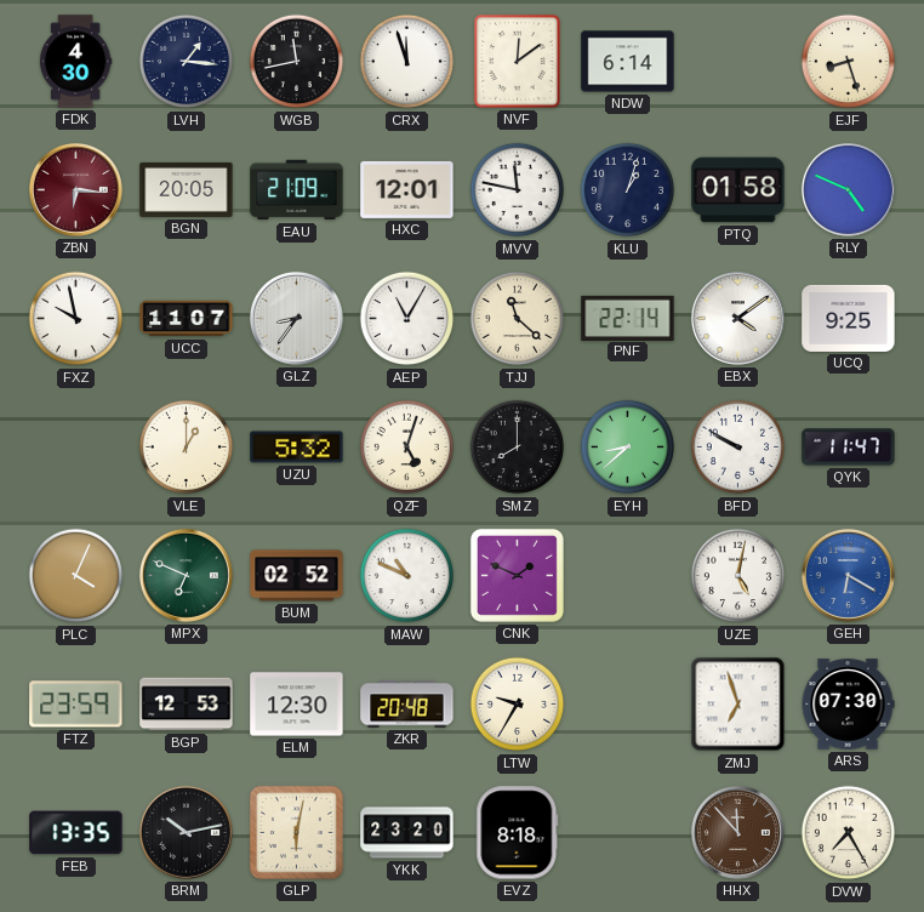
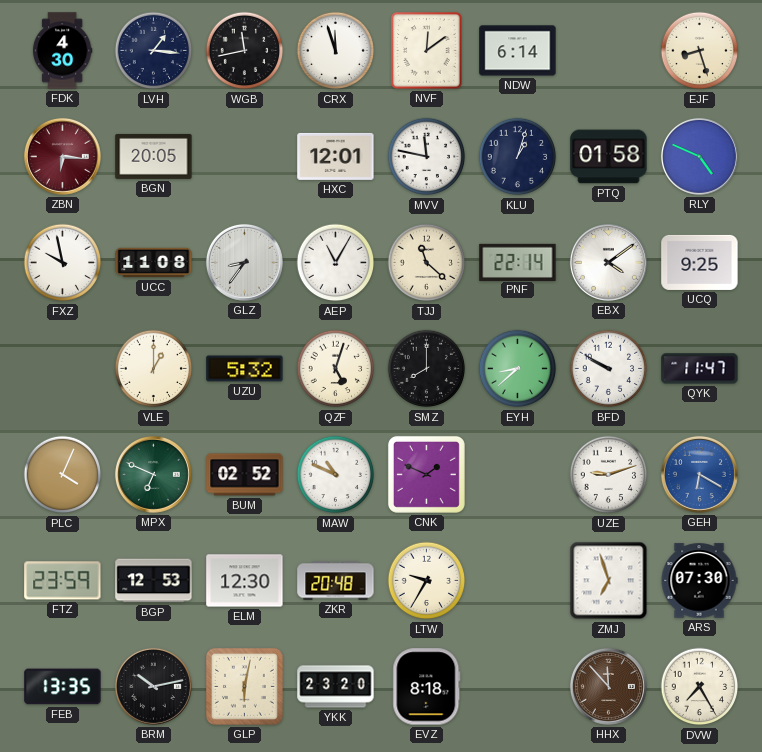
EAU: 21:09 -> none (297, 190)
UCC: 11:07 -> 11:08 (154, 263)
UZE: 5:02 -> 9:12 (609, 475)
